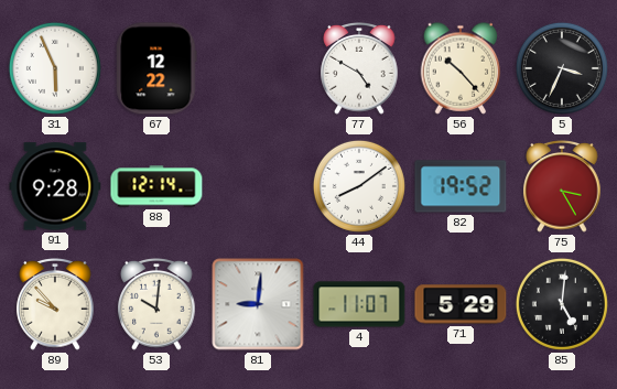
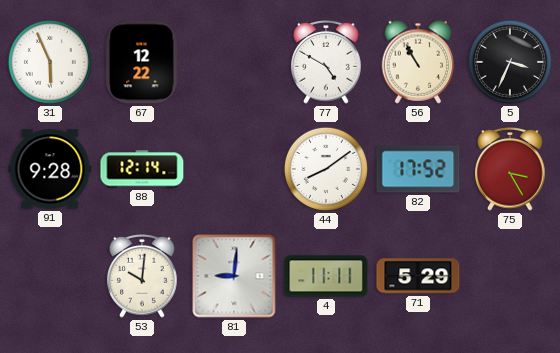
56: 10:23 -> 10:55 (418, 62)
82: 19:52 -> 17:52 (418, 169)
89: 9:53 -> none (55, 304)
4: 11:07 -> 11:11 (326, 276)
85: 5:01 -> none (562, 304)
